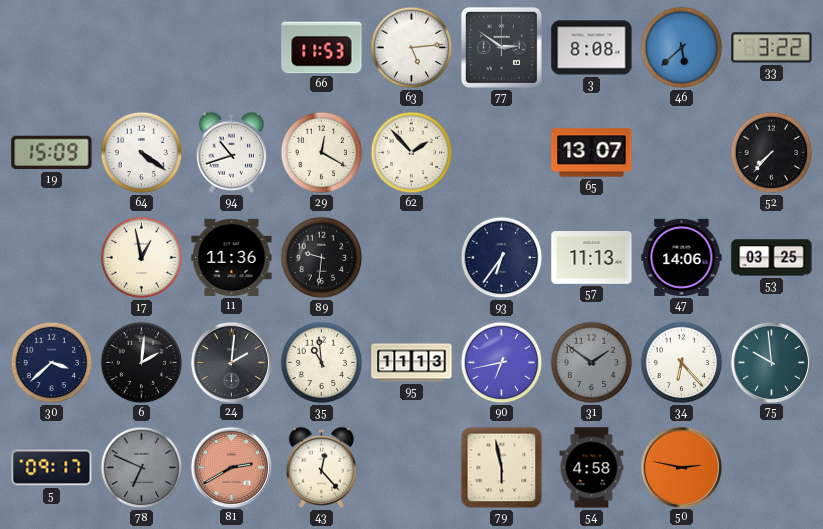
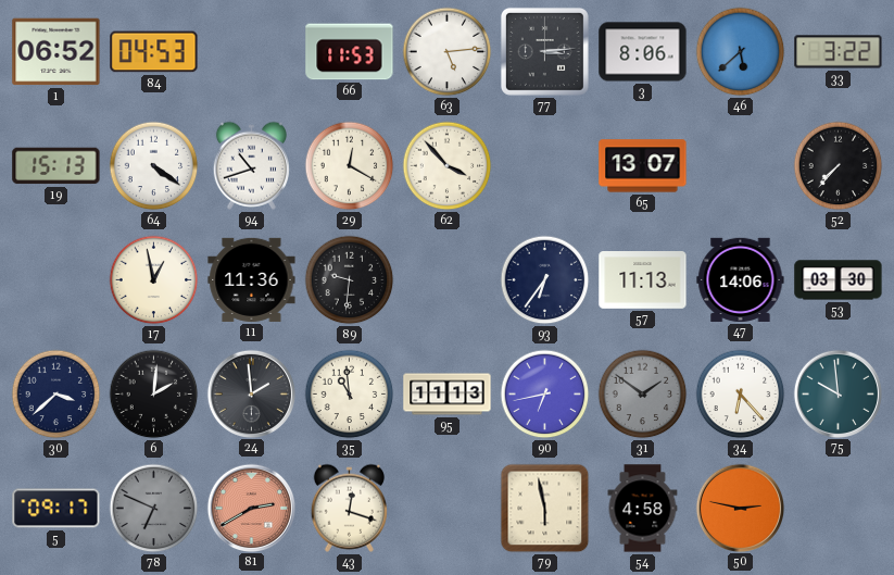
1: none -> 06:52 (56, 52)
84: none -> 04:53 (154, 52)
77: 2:51 -> 3:14 (544, 51)
3: 8:08 -> 8:06 (643, 52)
19: 15:09 -> 15:13 (56, 166)
62: 1:53 -> 3:53 (448, 166)
53: 03:25 -> 03:30 (839, 280)
24: 2:01 -> 1:59 (251, 393)
43: 12:23 -> 12:18 (349, 508)
